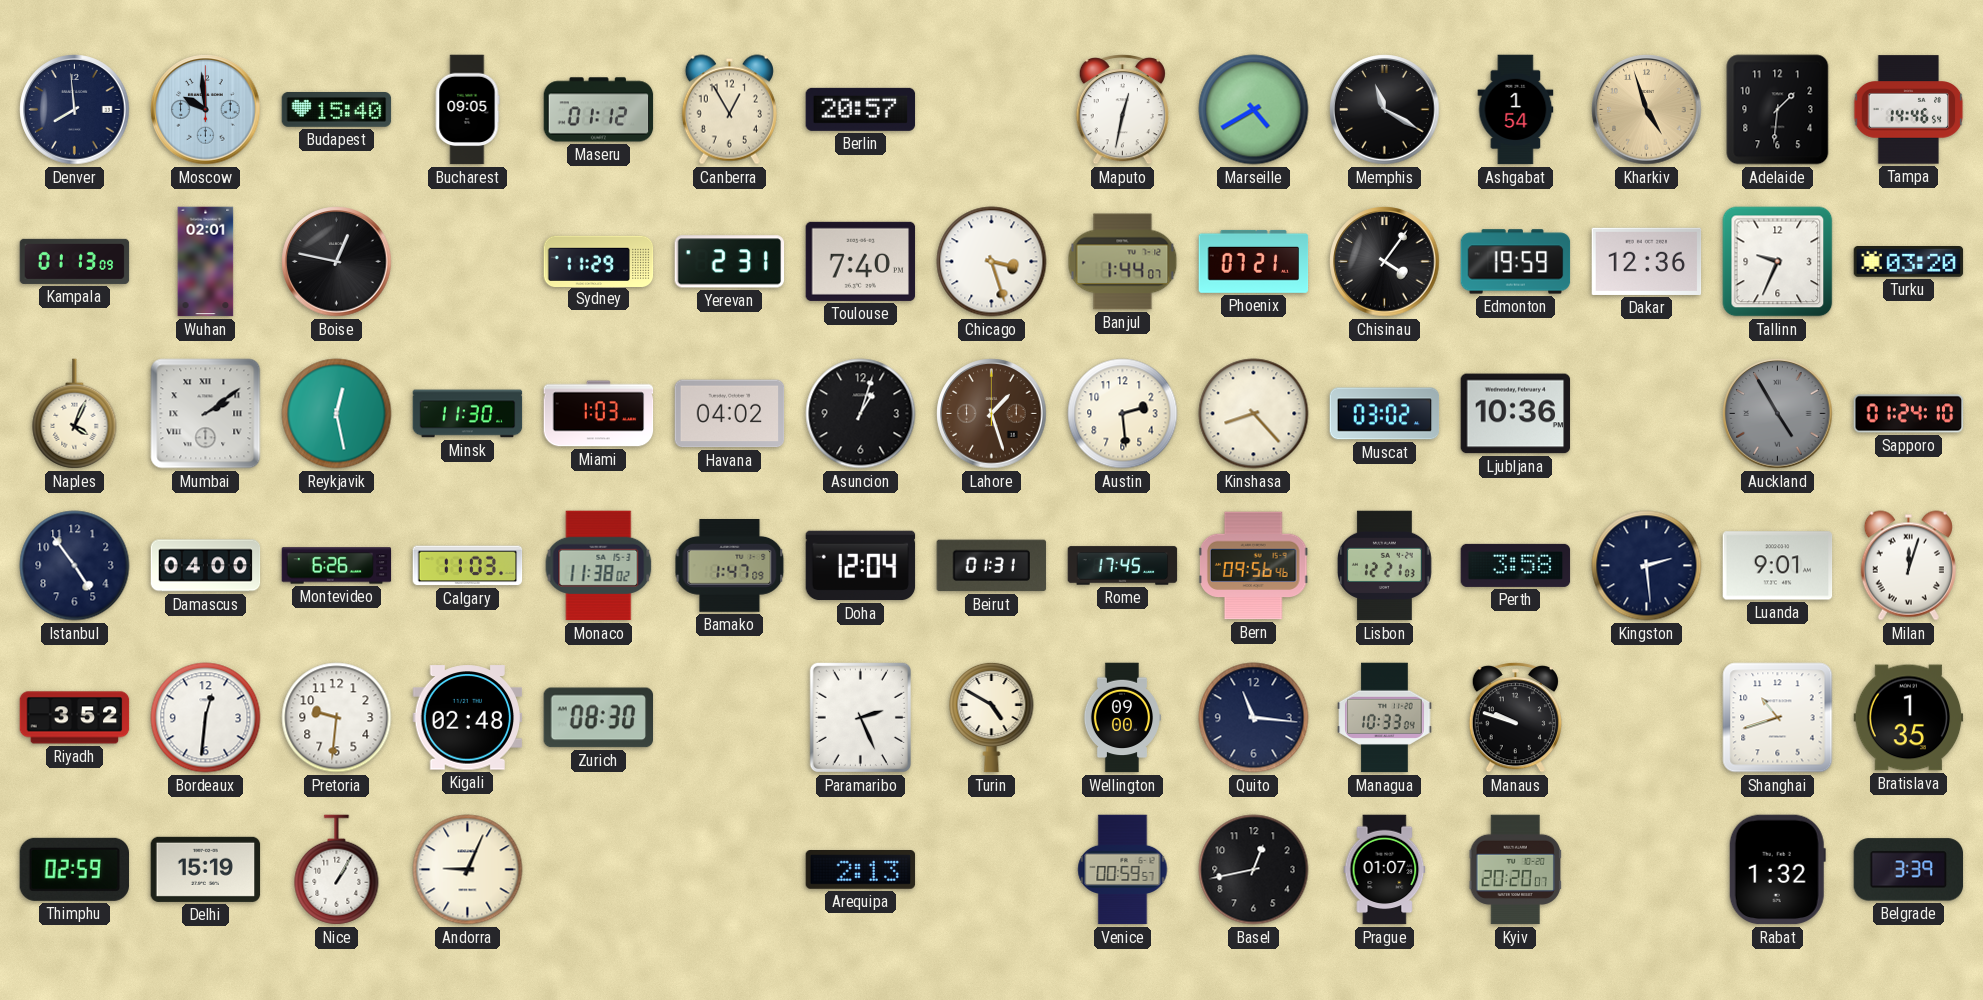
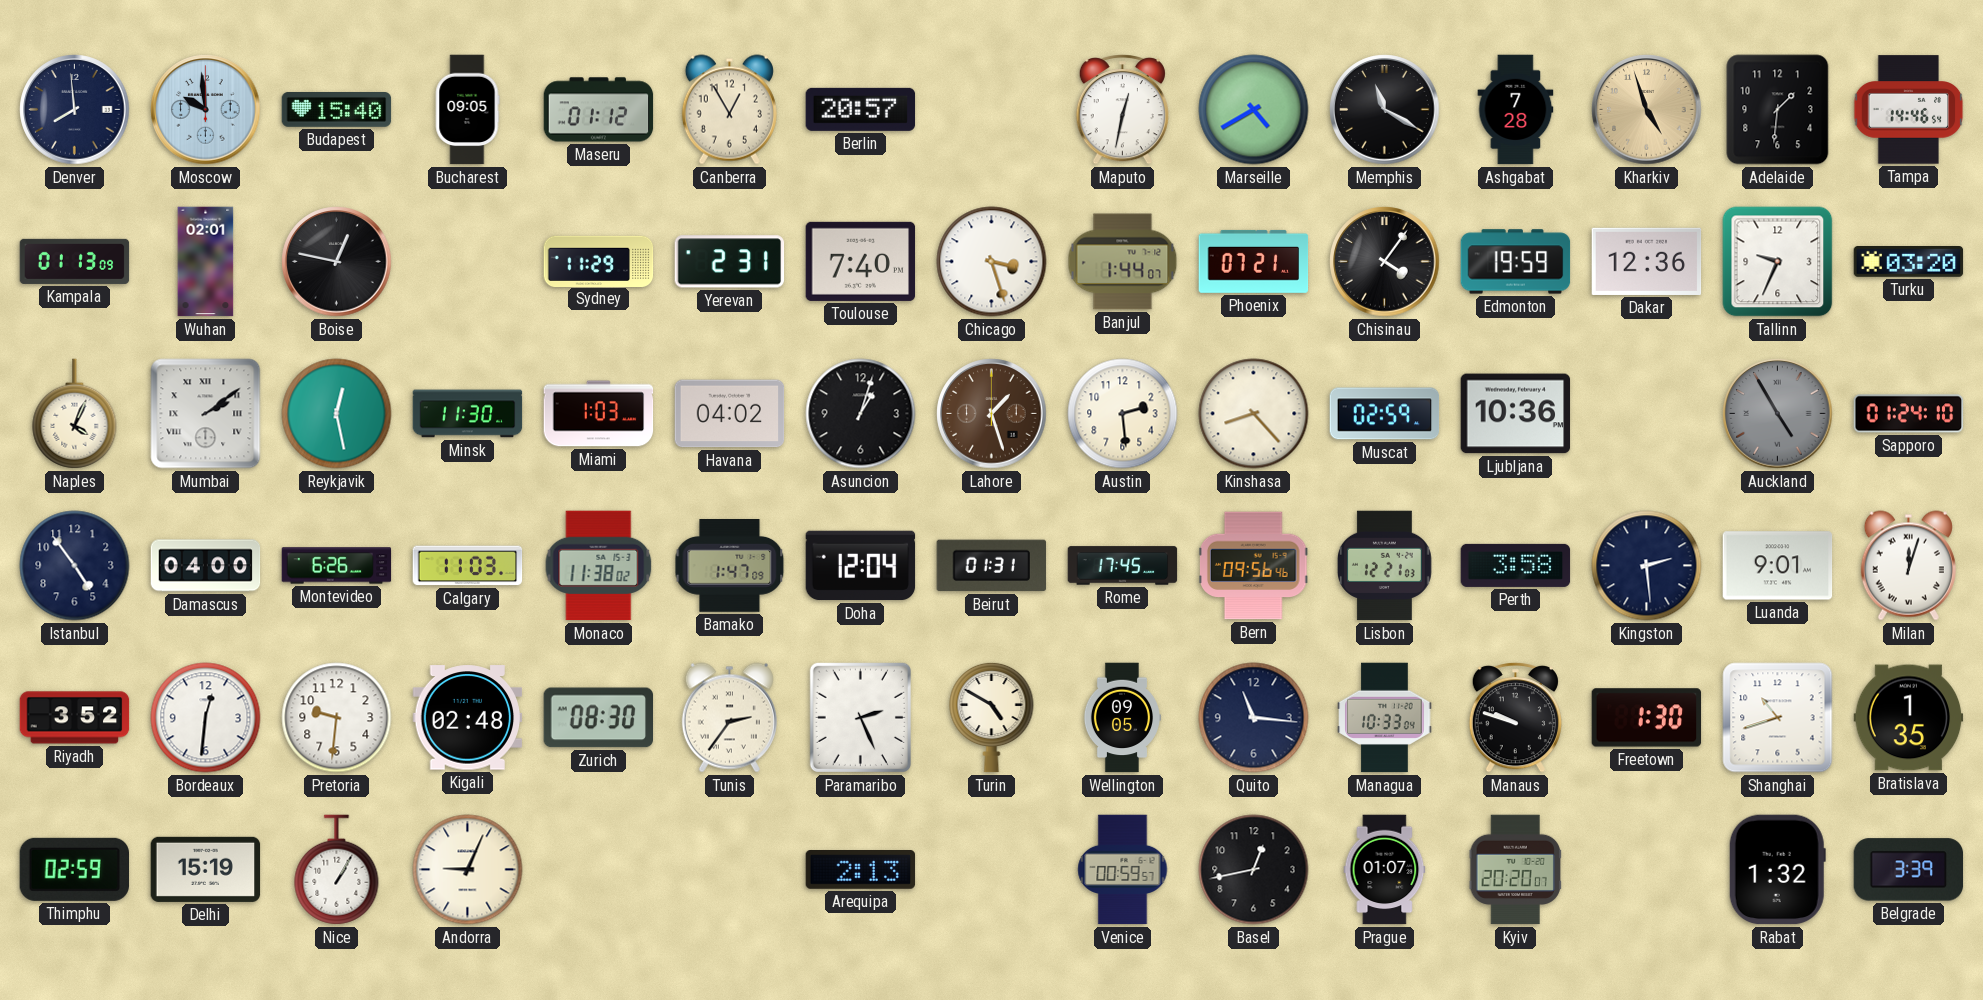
Ashgabat: 1:54 -> 7:28 (1516, 110)
Muscat: 03:02 -> 02:59 (1385, 414)
Tunis: none -> 2:36 (729, 718)
Wellington: 09:00 -> 09:05 (1122, 718)
Freetown: none -> 1:30 (1647, 718)
